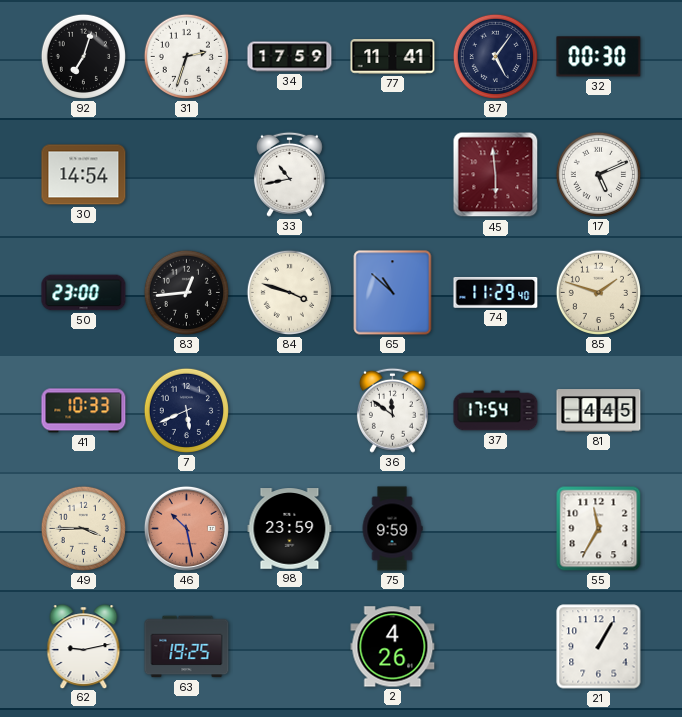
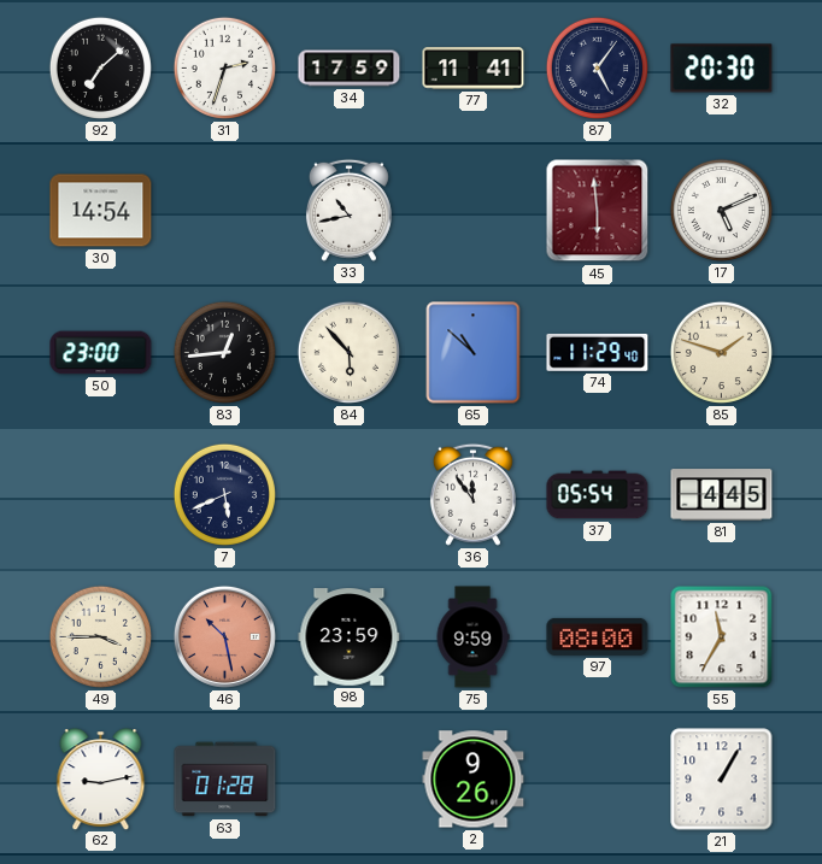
92: 7:03 -> 7:08 (100, 67)
32: 00:30 -> 20:30 (722, 69)
84: 3:48 -> 5:53 (348, 352)
41: 10:33 -> none (84, 411)
36: 11:51 -> 11:54 (472, 494)
37: 17:54 -> 05:54 (598, 495)
97: none -> 08:00 (598, 636)
63: 19:25 -> 01:28 (225, 780)
2: 4:26 -> 9:26 (474, 780)
